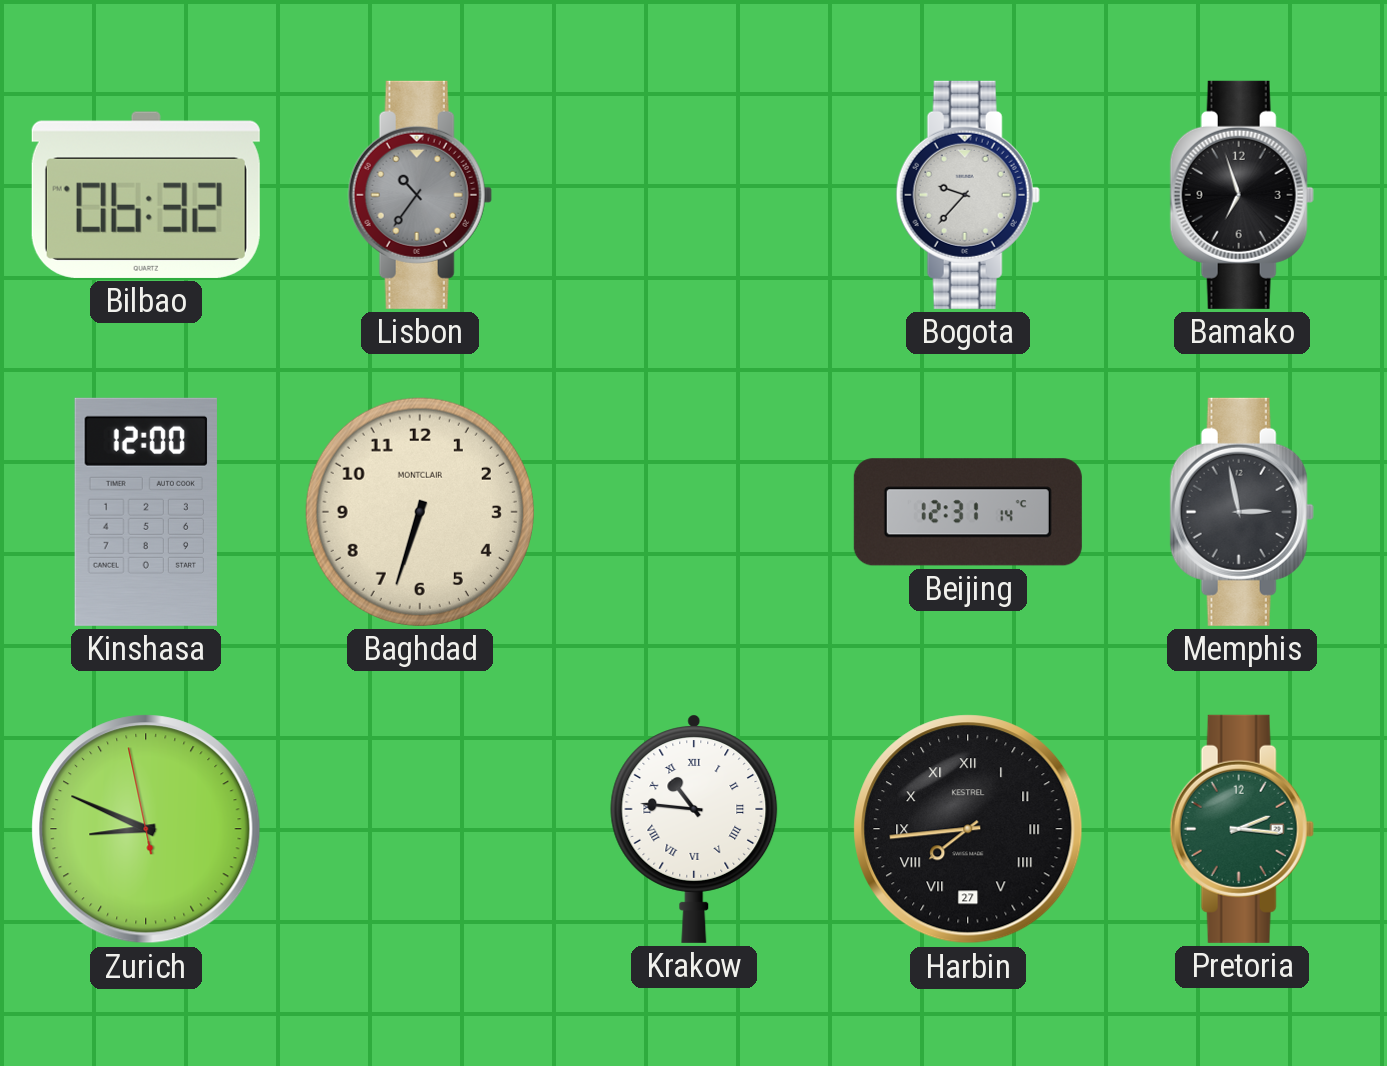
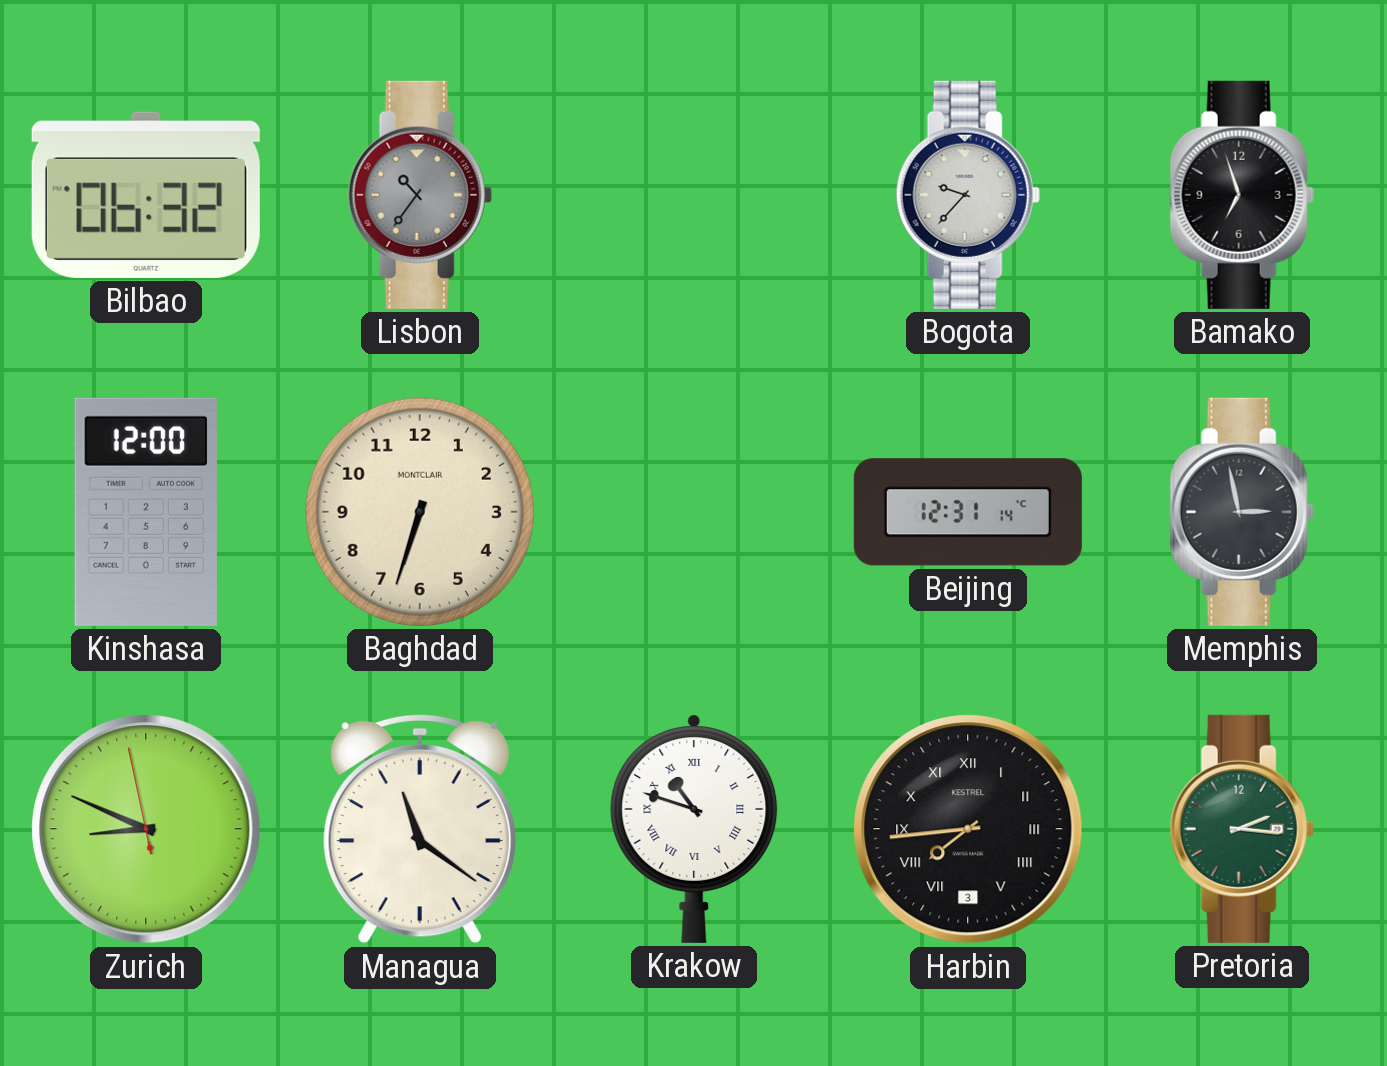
Managua: none -> 11:21 (420, 829)
Krakow: 10:46 -> 10:48 (694, 829)
Harbin date: 27 -> 3 (968, 829)
